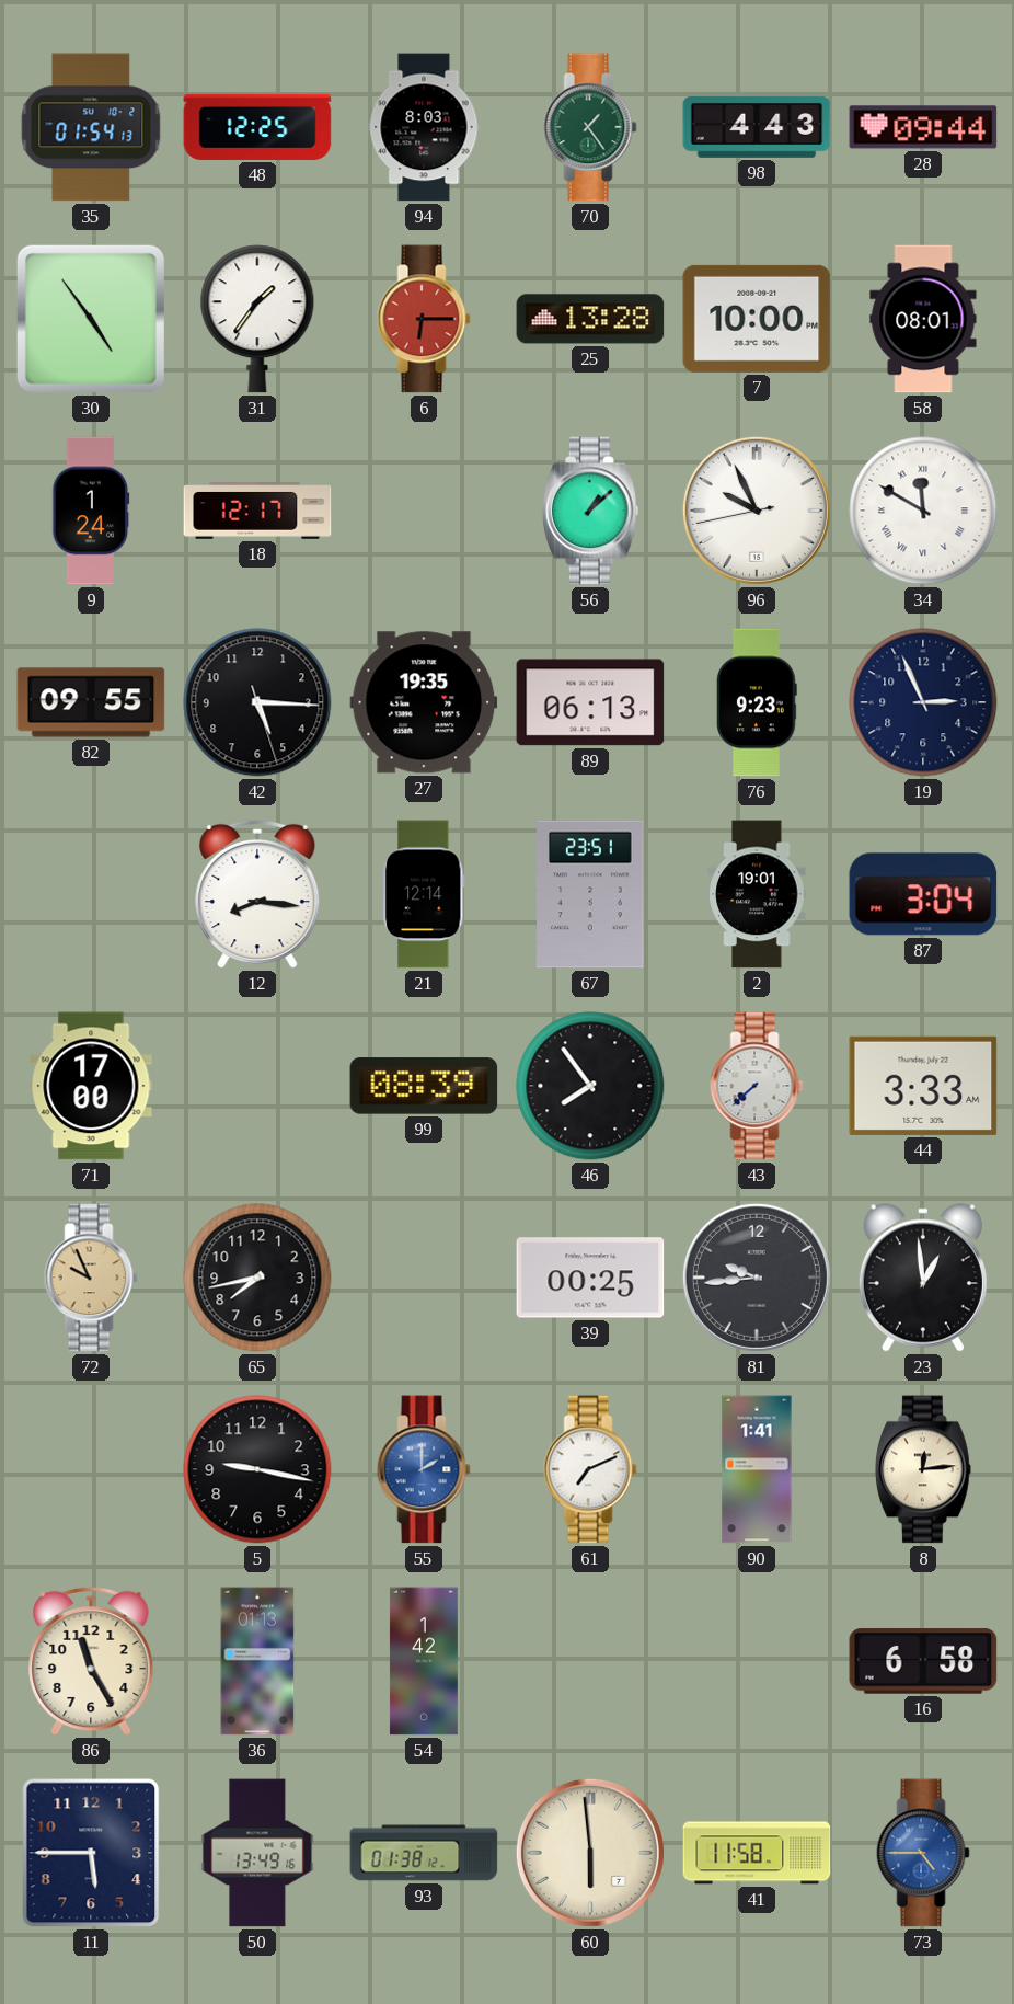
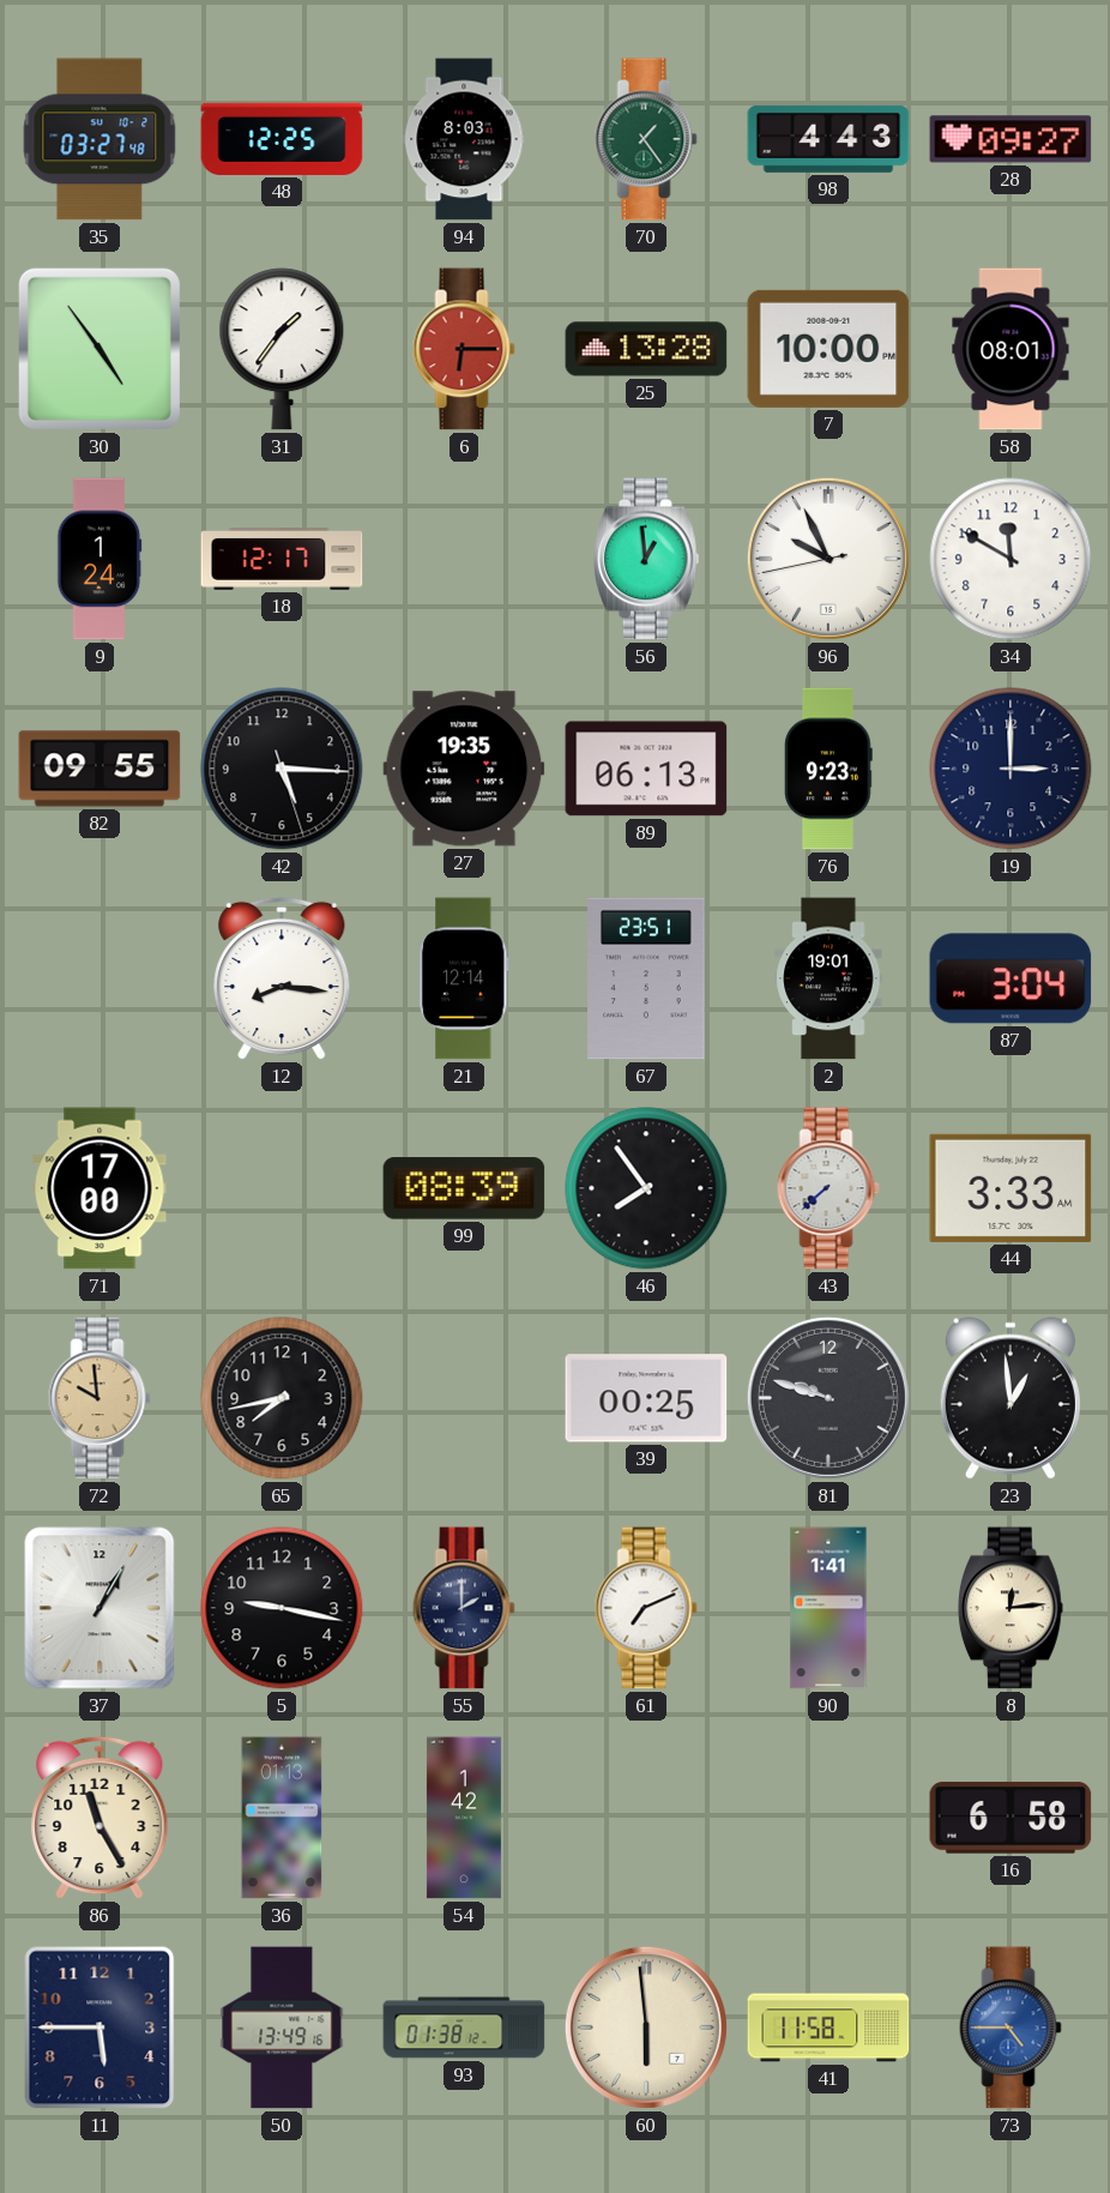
35: 01:54 -> 03:27 (99, 139)
28: 09:44 -> 09:27 (1011, 139)
56: 1:08 -> 12:59 (647, 559)
34 numerals: Roman -> Arabic (1011, 559)
19: 2:56 -> 3:00 (1011, 769)
72: 9:56 -> 9:59 (99, 1398)
81: 9:44 -> 9:48 (828, 1398)
37: none -> 1:05 (99, 1608)
55 dial: blue -> navy (464, 1608)
